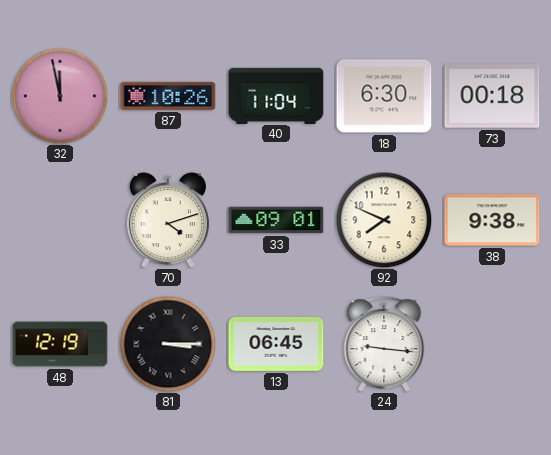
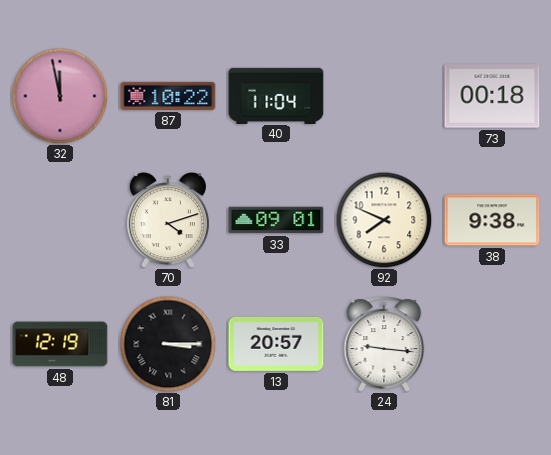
87: 10:26 -> 10:22 (168, 96)
18: 6:30 -> none (384, 96)
13: 06:45 -> 20:57 (276, 344)
